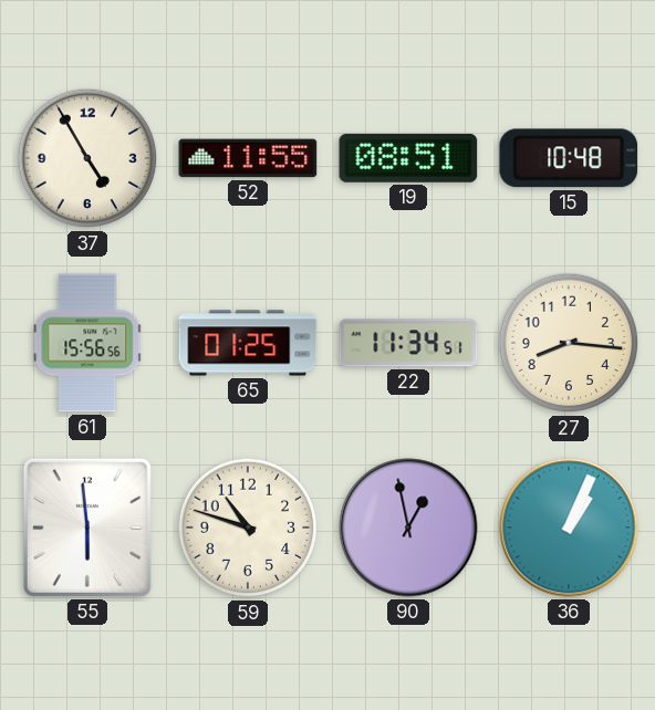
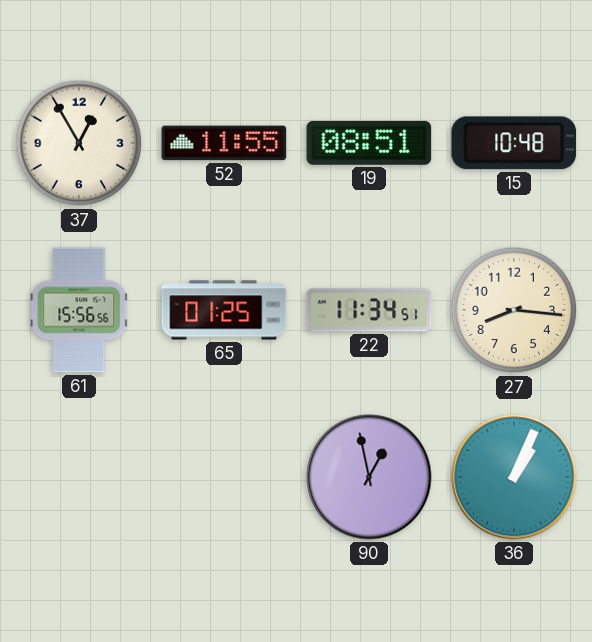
37: 4:55 -> 12:55 (79, 143)
55: 5:59 -> none (87, 528)
59: 10:48 -> none (248, 528)
